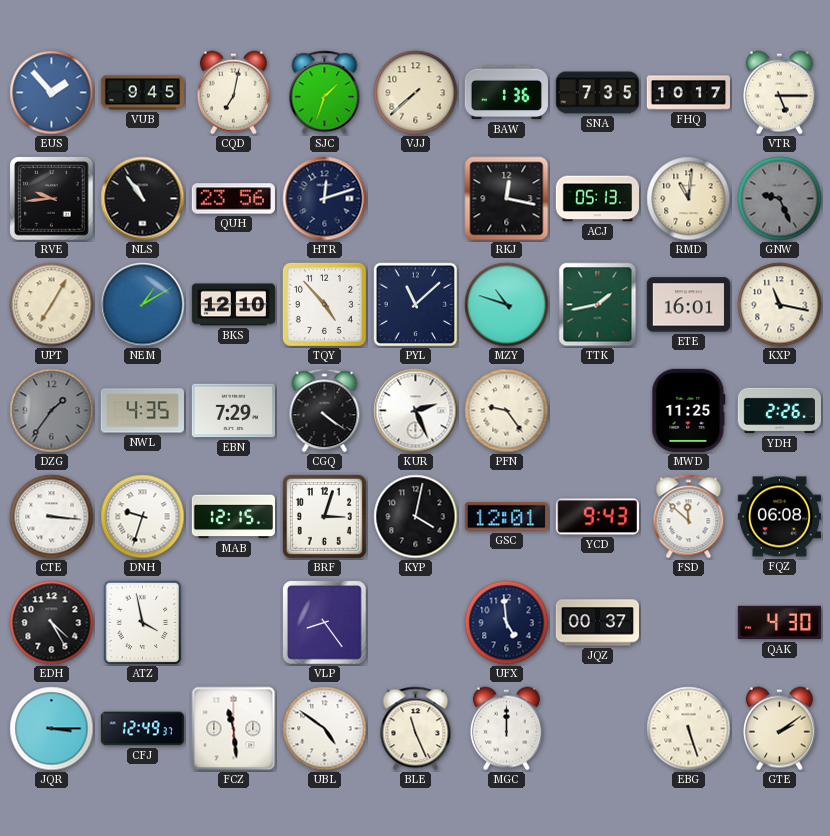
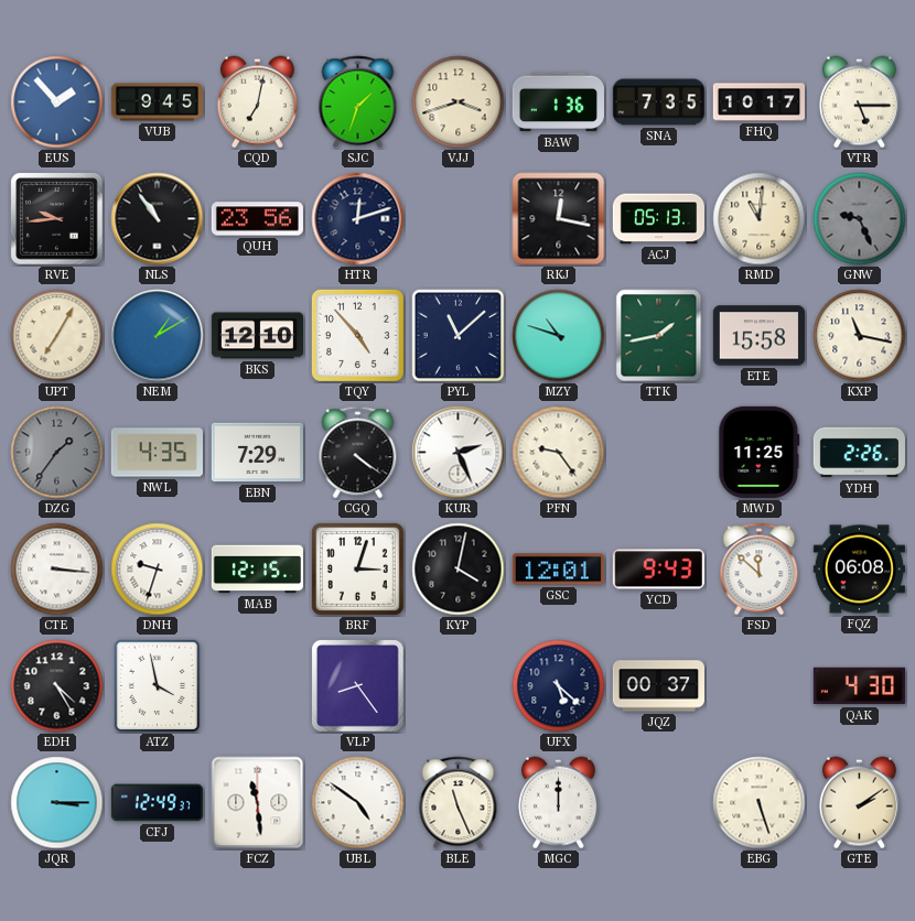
VJJ: 7:38 -> 3:42 (459, 102)
ETE: 16:01 -> 15:58 (758, 336)
UFX: 4:59 -> 5:22 (559, 686)
